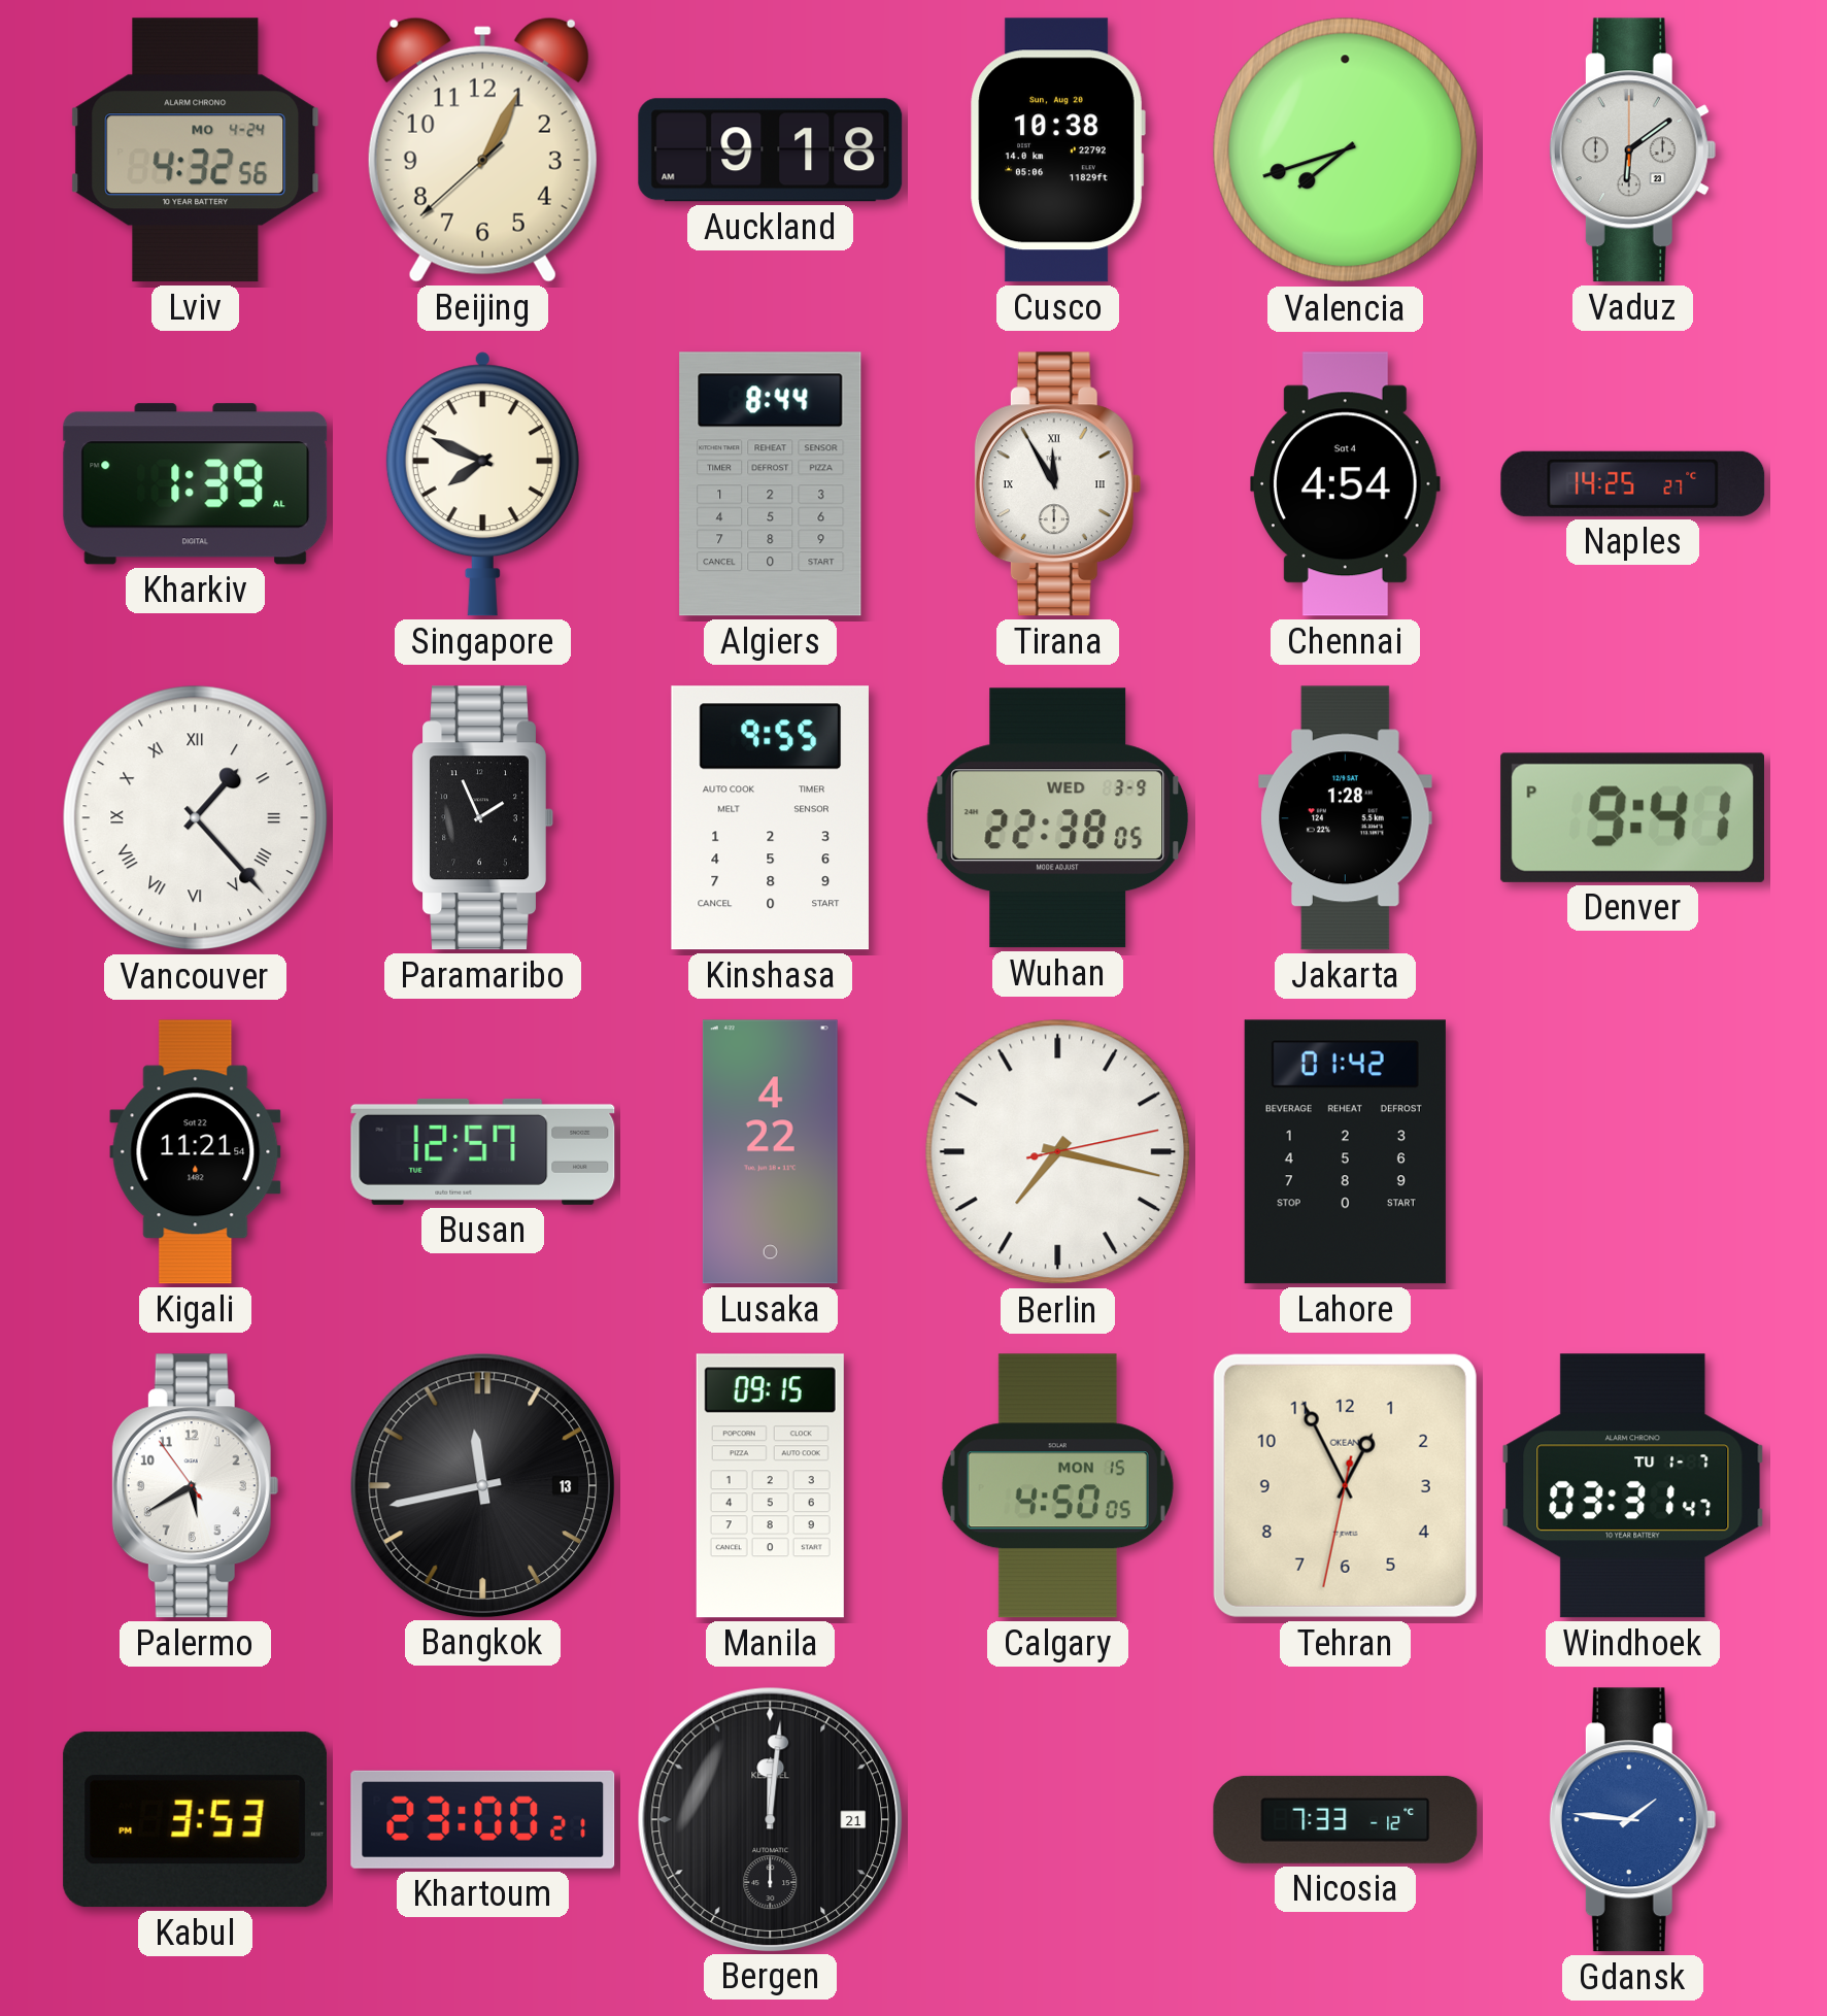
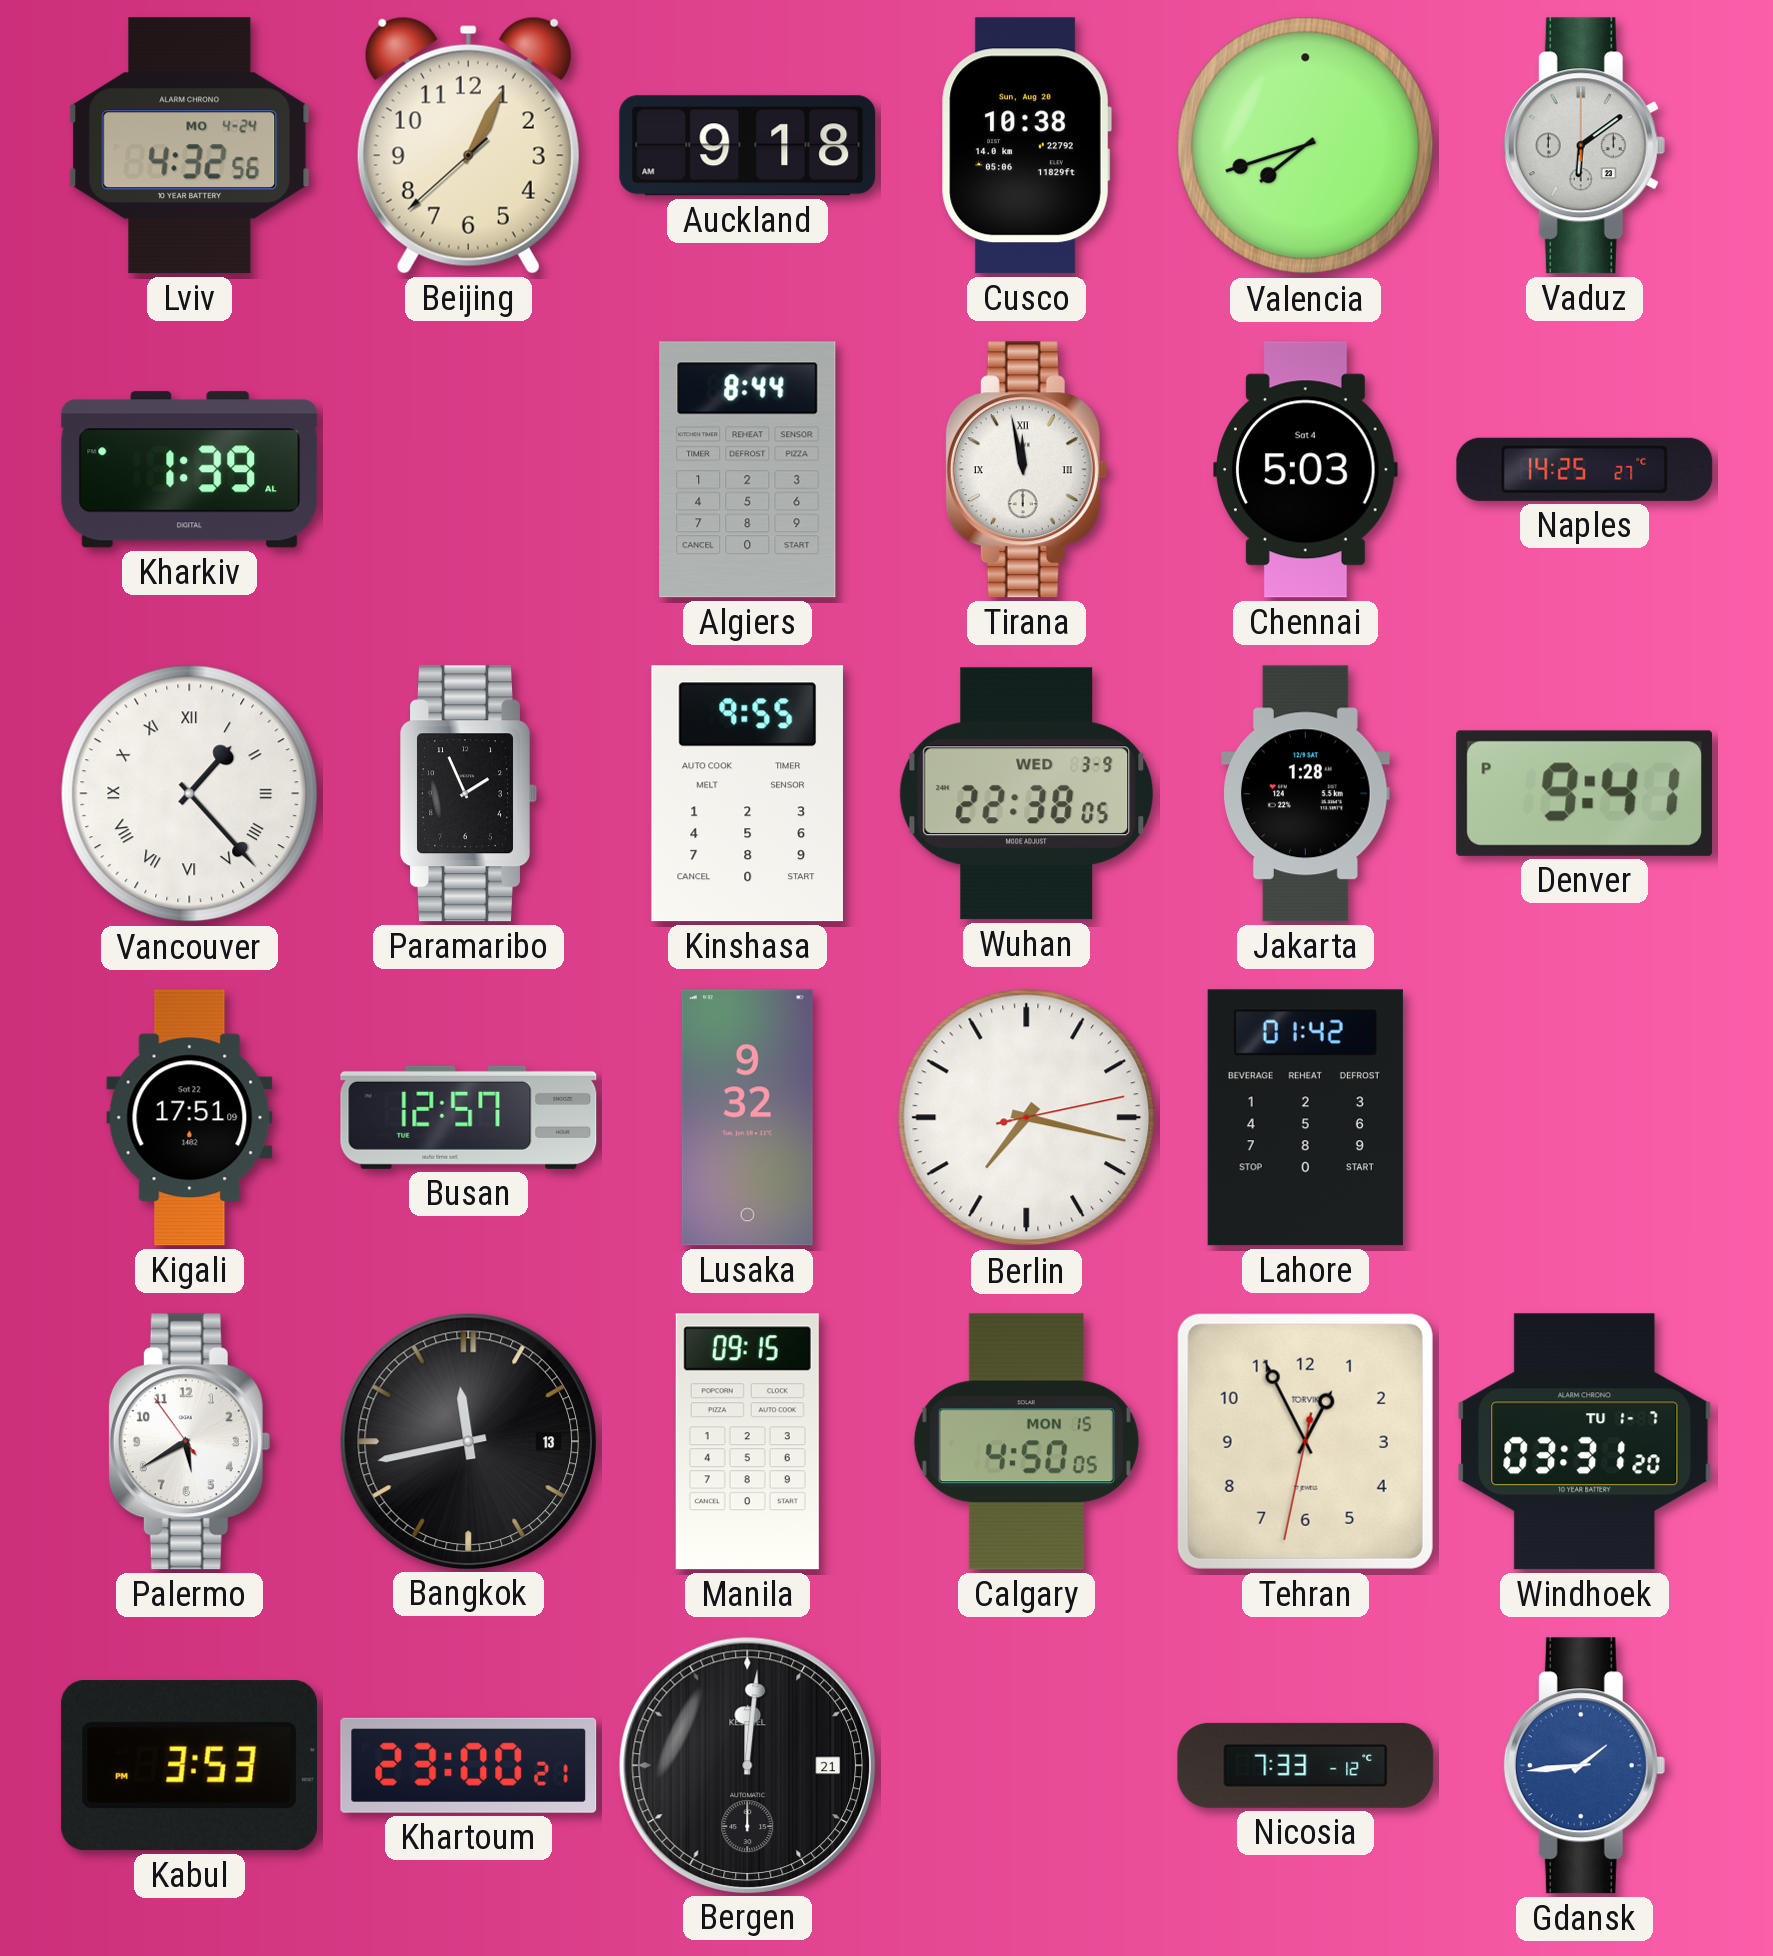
Singapore: 7:49 -> none (482, 484)
Tirana: 11:55 -> 11:58 (1026, 470)
Chennai: 4:54 -> 5:03 (1306, 470)
Kigali: 11:21 -> 17:51 (190, 1118)
Lusaka: 4:22 -> 9:32 (747, 1118)
Tehran brand: OKEAN -> TORVIK (1305, 1441)
Windhoek: 03:31:47 -> 03:31:20 (1585, 1442)
Gdansk: 1:46 -> 1:44 (1584, 1766)
